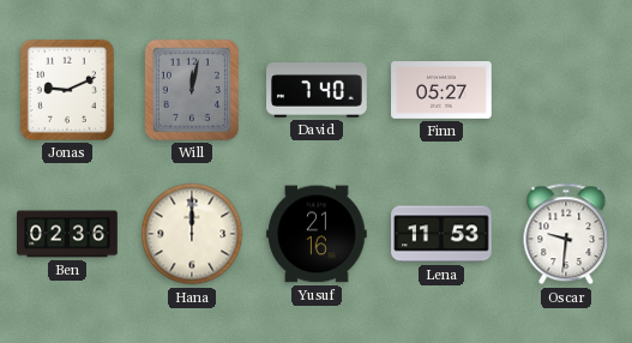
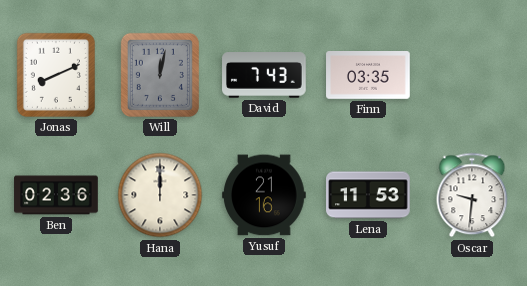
Jonas: 9:11 -> 8:11 (56, 75)
David: 7:40 -> 7:43 (264, 75)
Finn: 05:27 -> 03:35 (368, 75)
